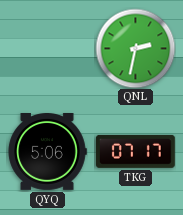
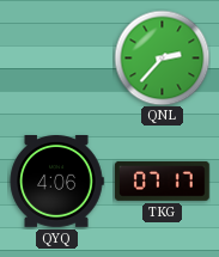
QNL: 2:32 -> 2:37 (162, 57)
QYQ: 5:06 -> 4:06 (56, 182)
